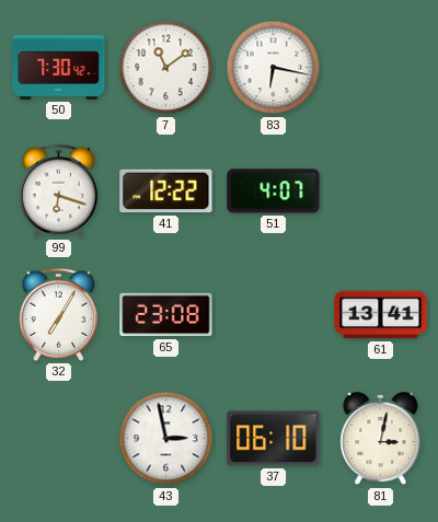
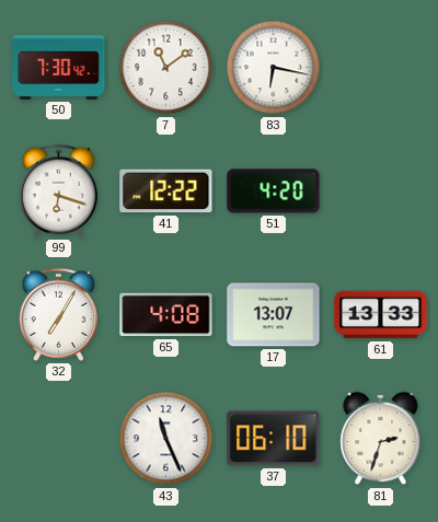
51: 4:07 -> 4:20 (274, 192)
65: 23:08 -> 4:08 (166, 315)
17: none -> 13:07 (274, 315)
61: 13:41 -> 13:33 (381, 315)
43: 2:58 -> 11:26 (166, 439)
81: 3:02 -> 2:33 (381, 439)
